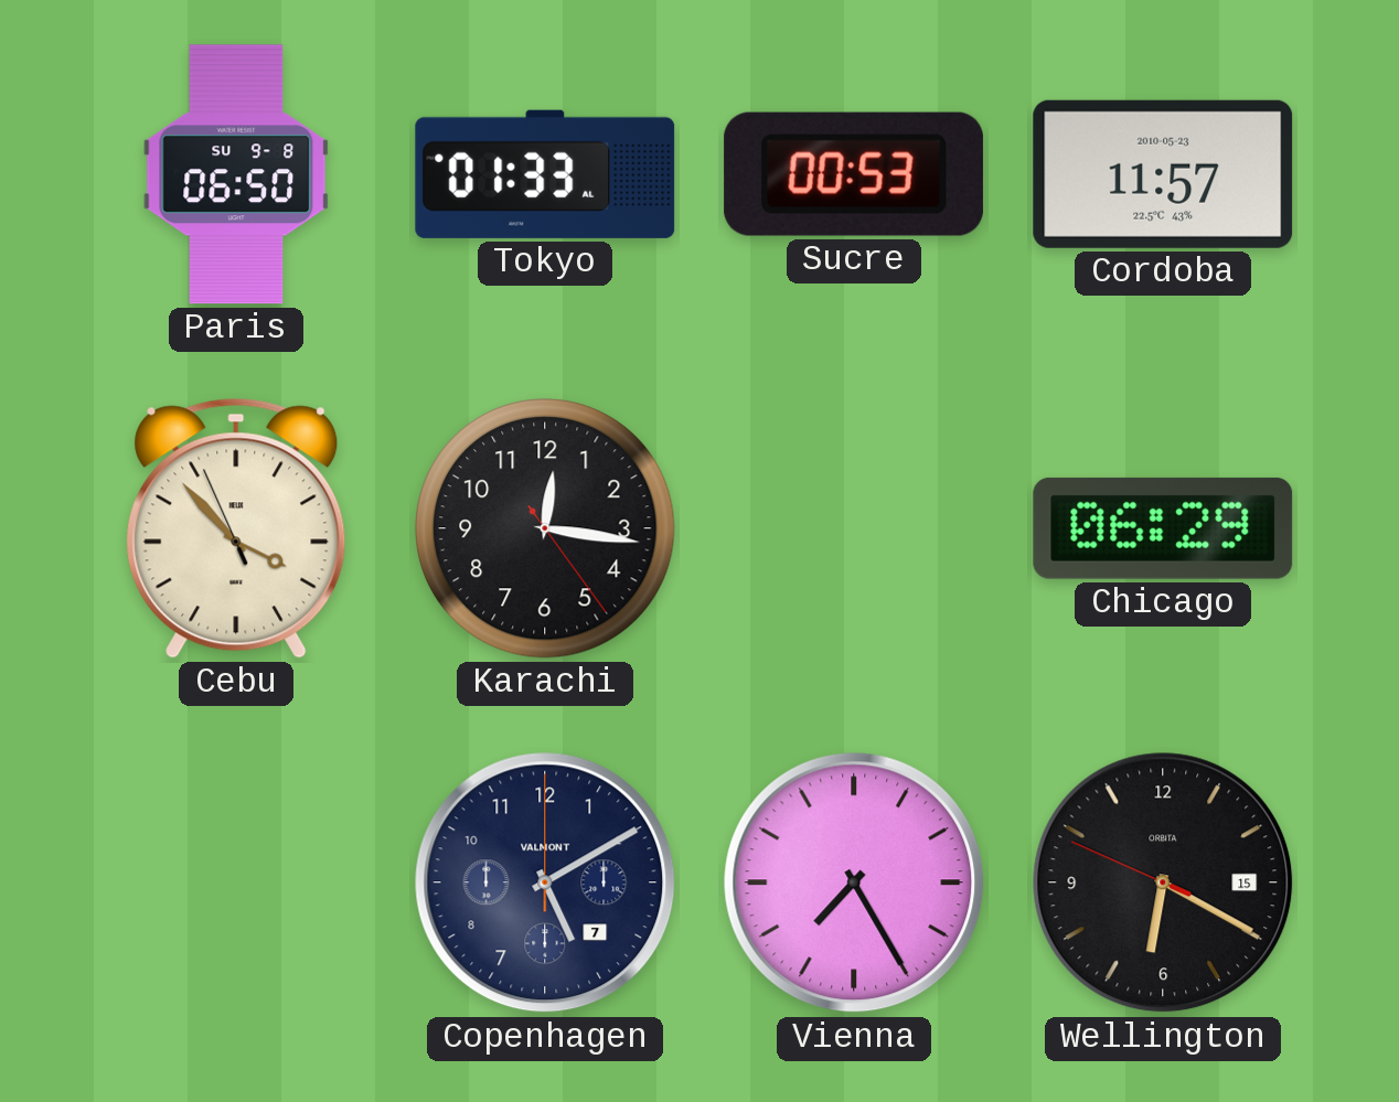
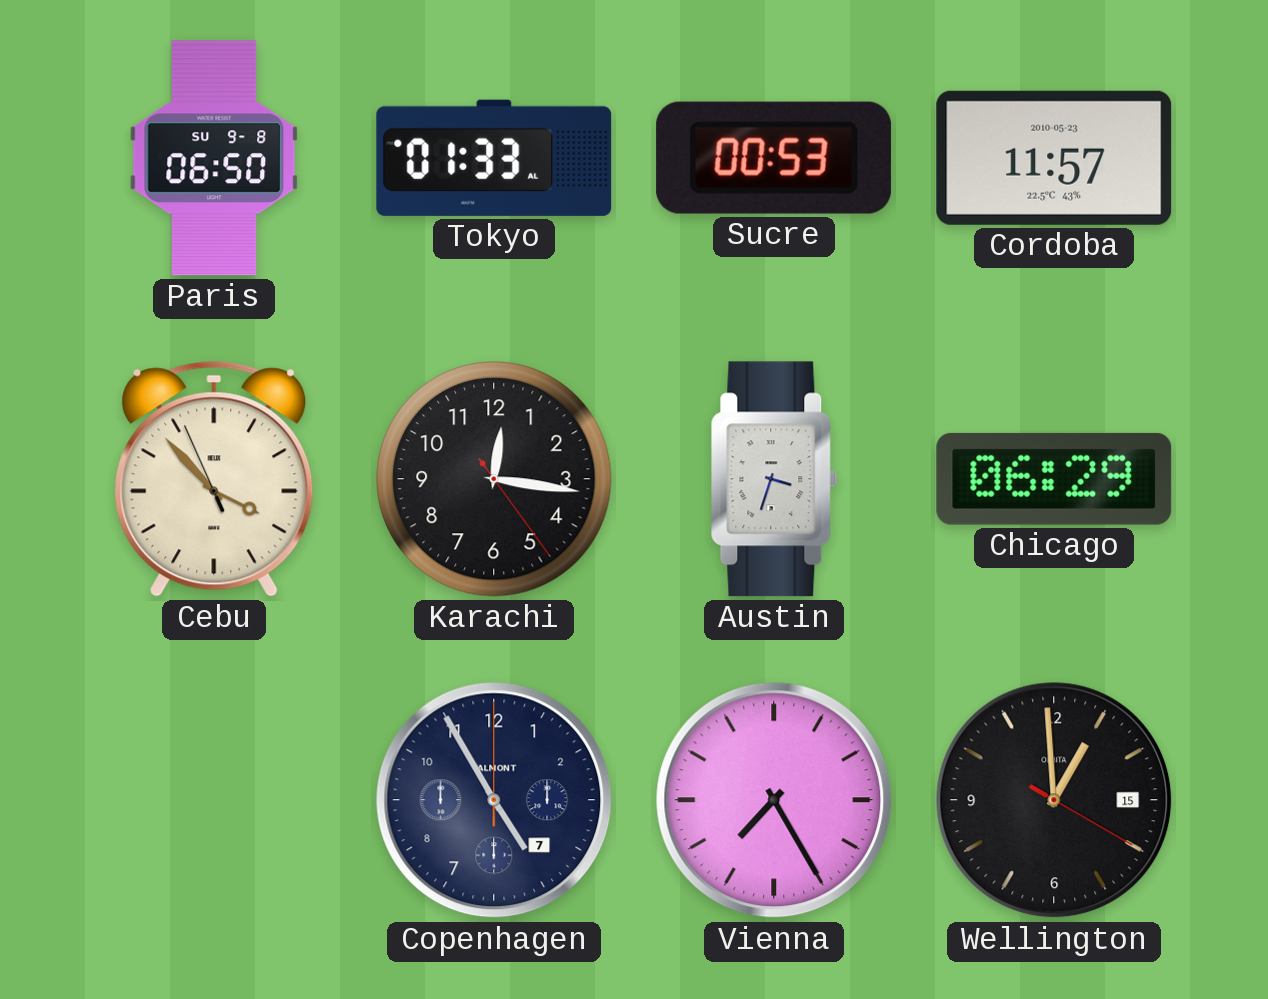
Austin: none -> 3:33 (774, 479)
Copenhagen: 5:10 -> 4:55 (494, 800)
Wellington: 6:19 -> 12:59 (1054, 800)
